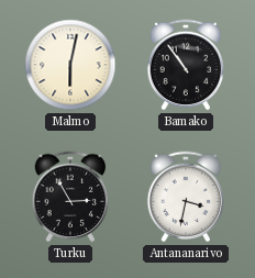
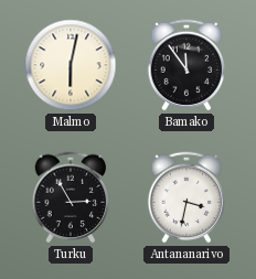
Bamako: 10:54 -> 11:54 (186, 65)
